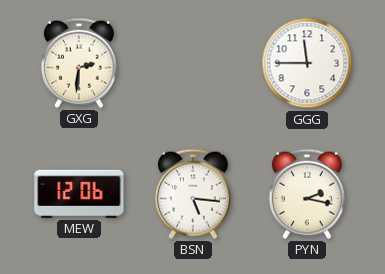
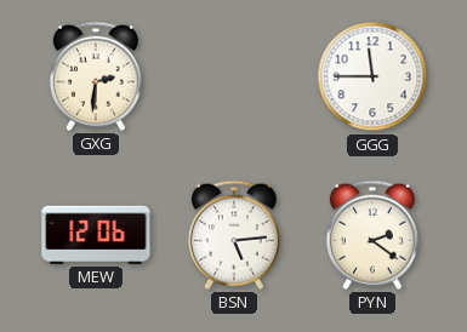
BSN: 5:16 -> 5:14 (234, 235)
PYN: 2:17 -> 2:21 (372, 235)
